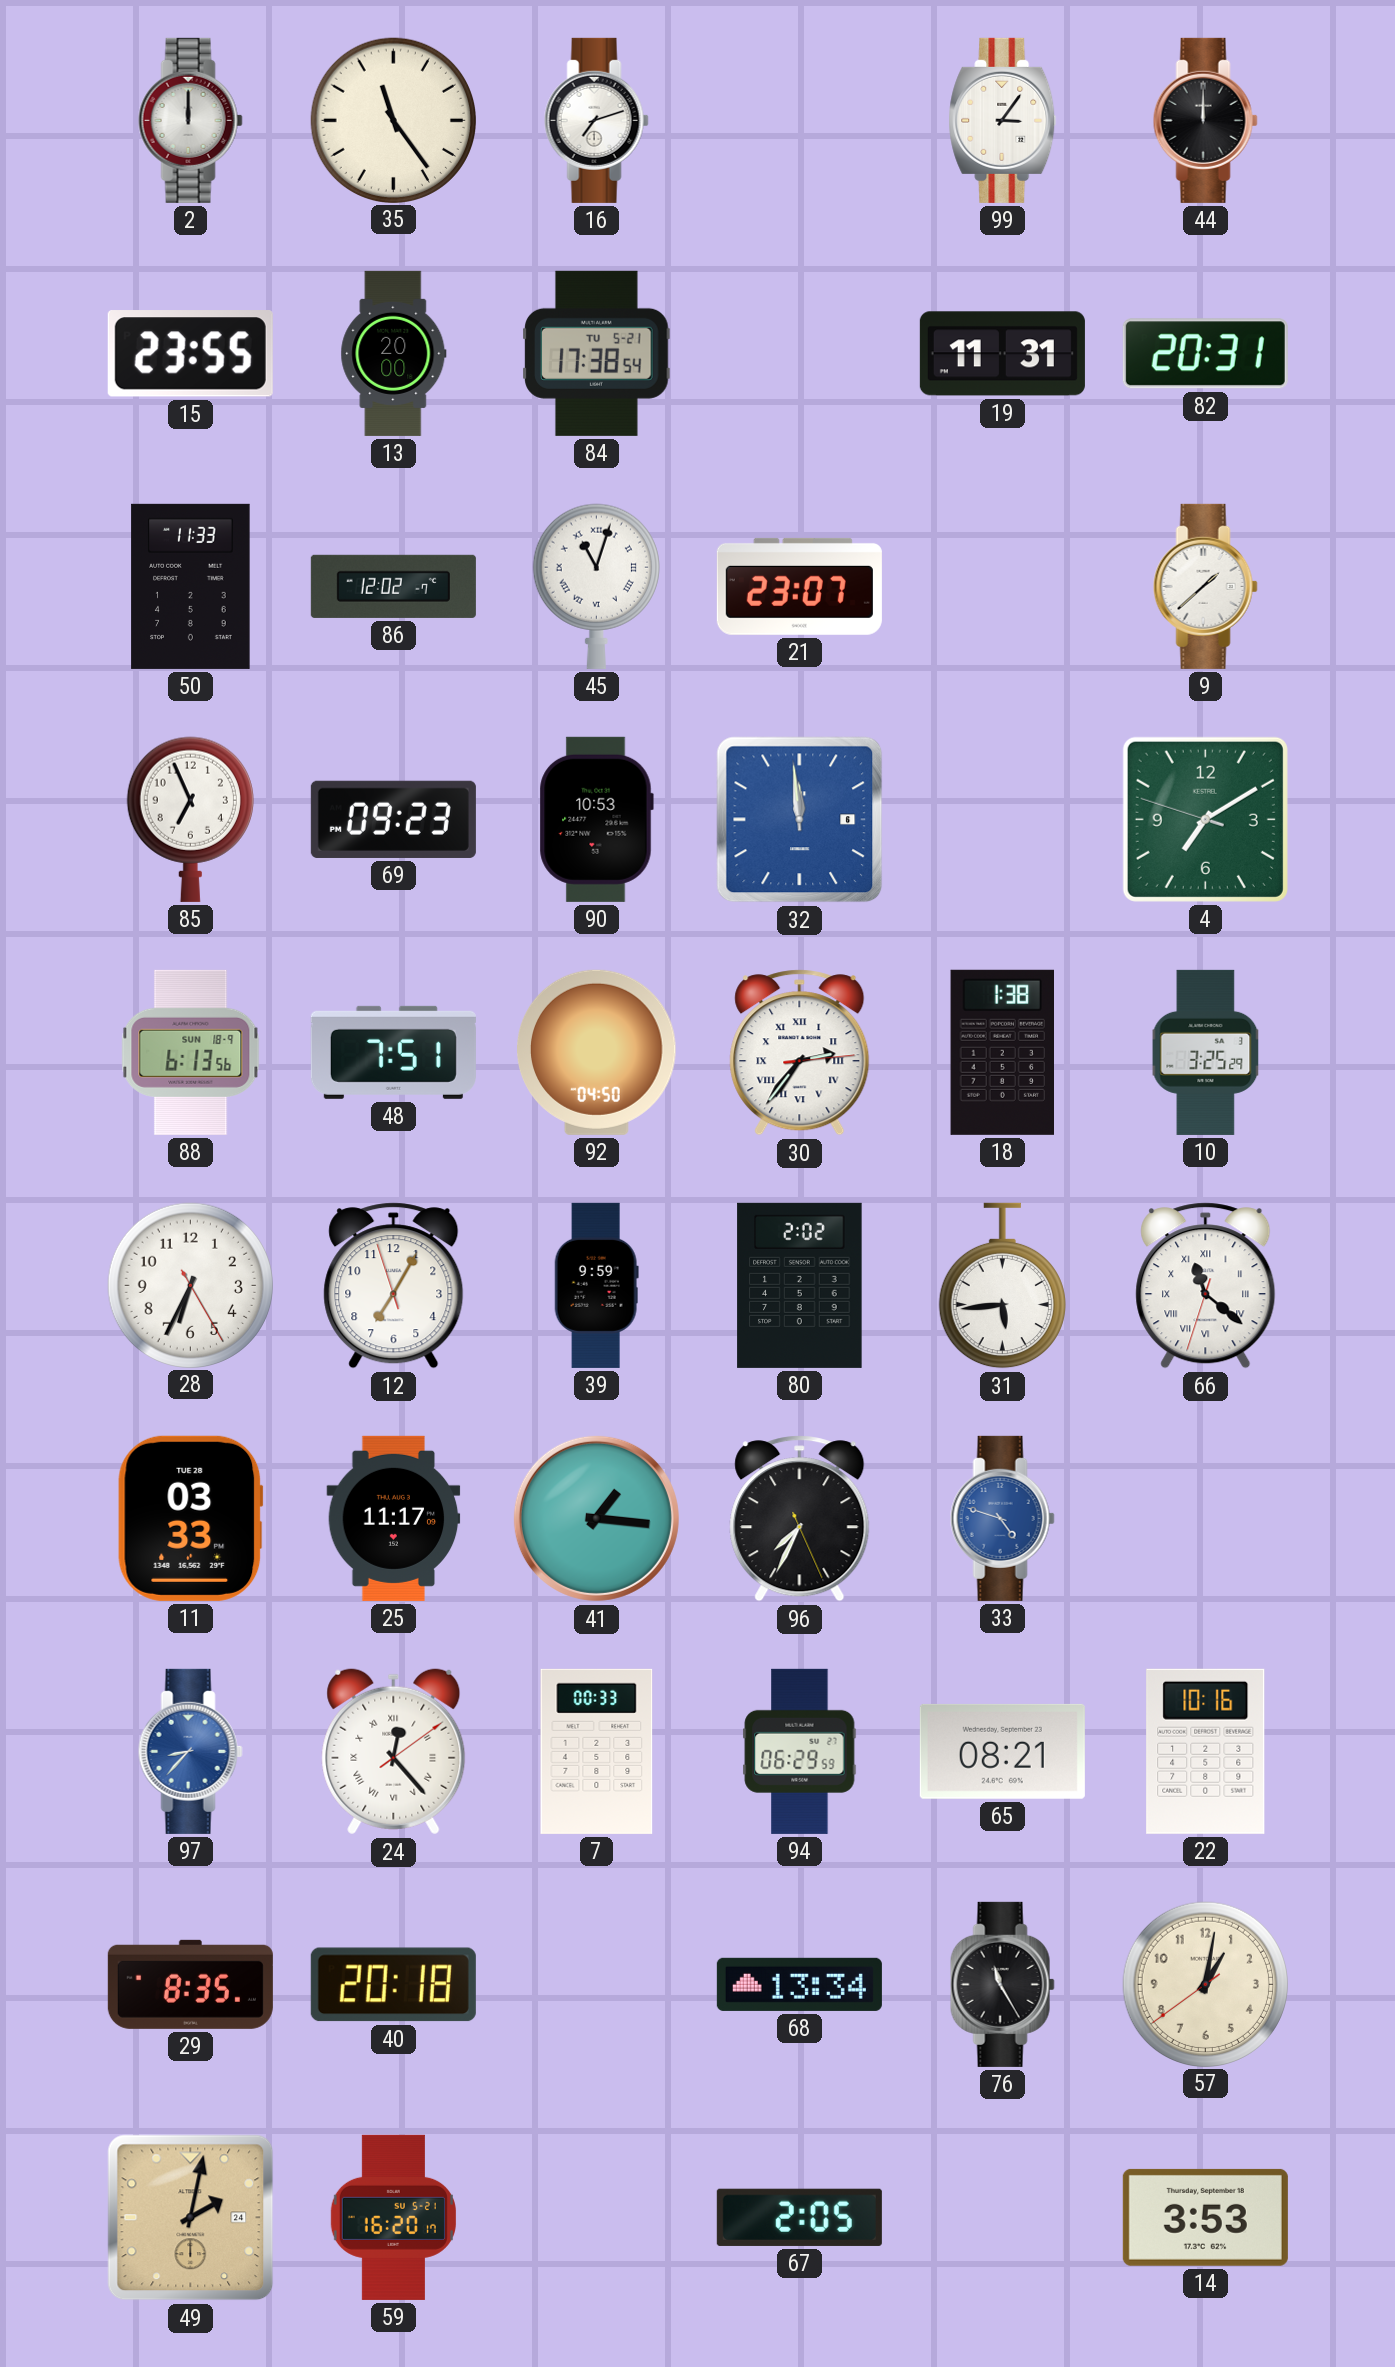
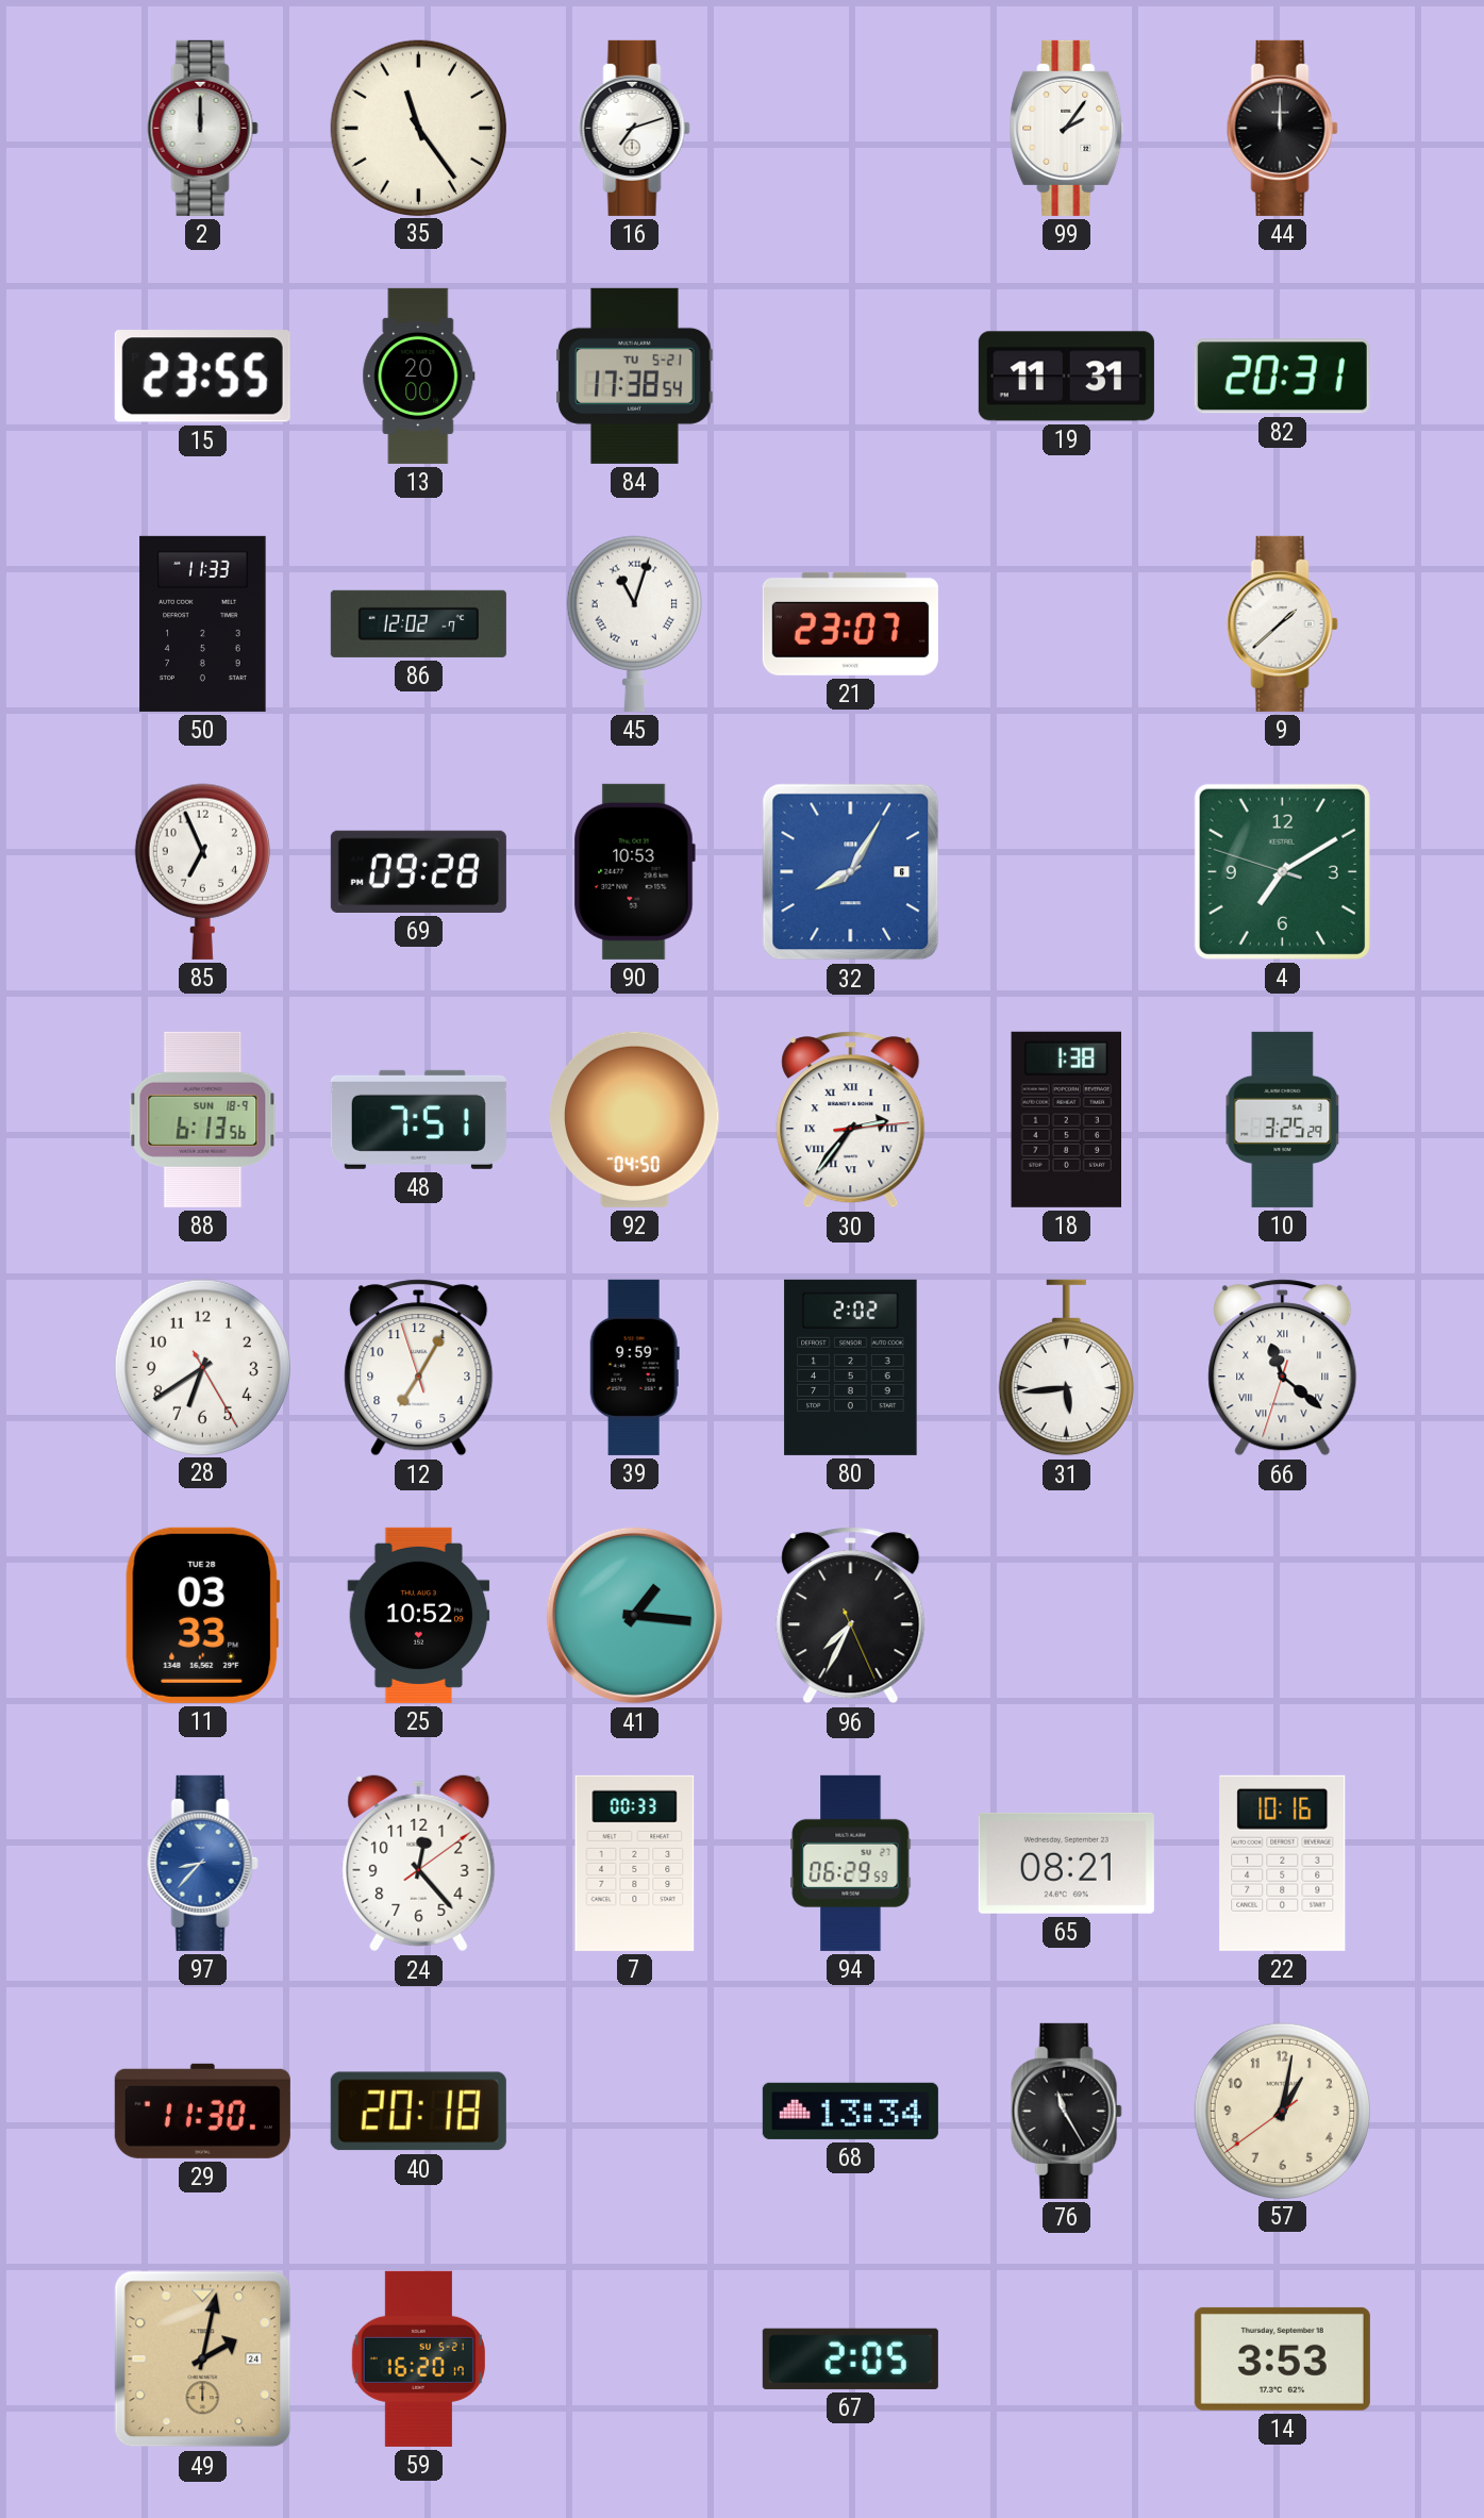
99: 3:06 -> 2:06 (1067, 128)
69: 09:23 -> 09:28 (418, 871)
32: 11:59 -> 8:05 (851, 872)
28: 6:34 -> 6:39 (202, 1367)
25: 11:17 -> 10:52 (419, 1615)
33: 4:48 -> none (1002, 1518)
24 numerals: Roman -> Arabic (419, 1864)
29: 8:35 -> 11:30 (202, 2111)
